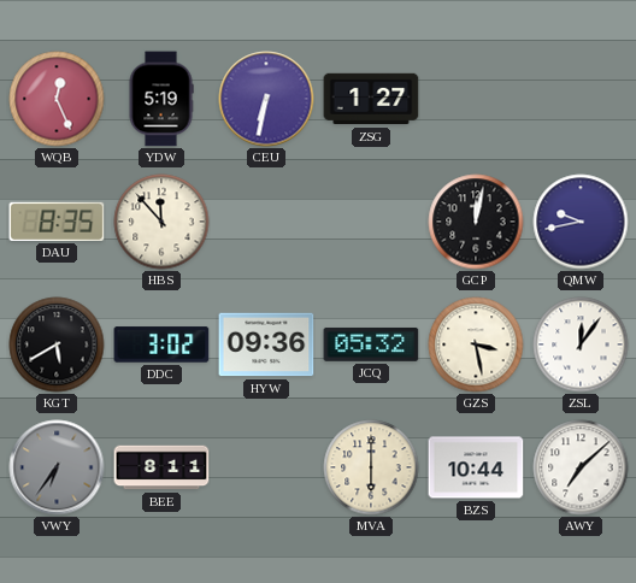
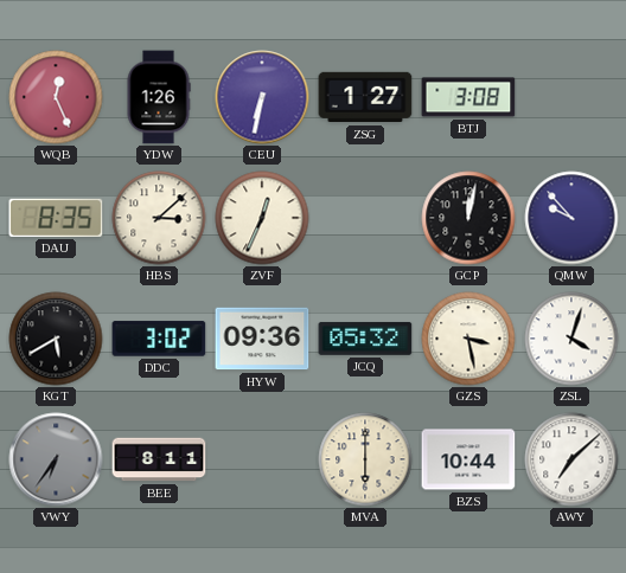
YDW: 5:19 -> 1:26 (159, 97)
BTJ: none -> 3:08 (468, 97)
HBS: 11:53 -> 3:08 (159, 218)
ZVF: none -> 12:34 (262, 218)
QMW: 9:43 -> 9:53 (571, 218)
ZSL: 12:06 -> 4:03 (571, 339)
